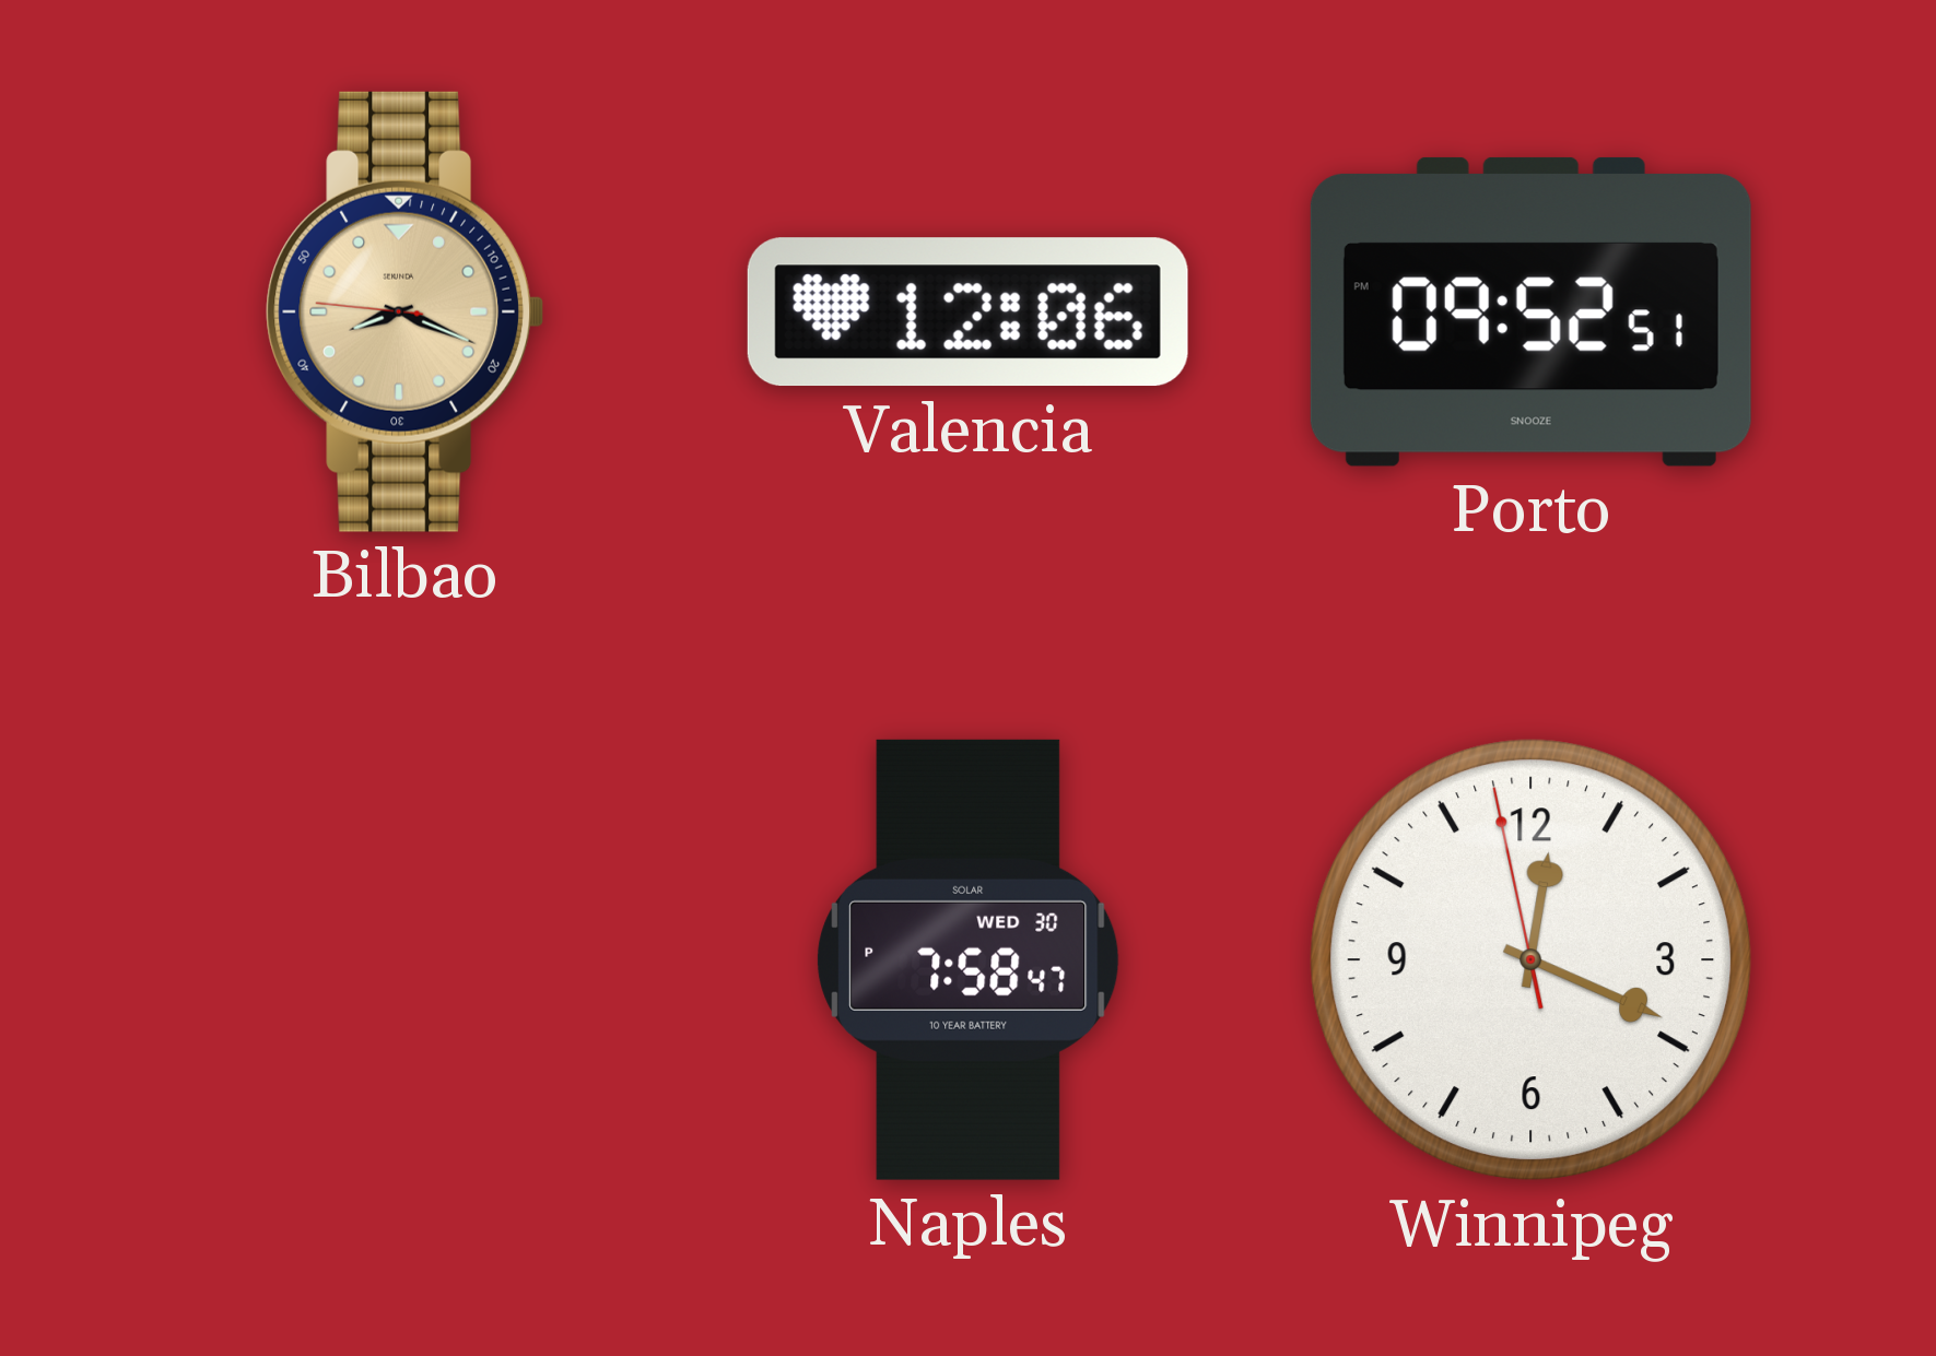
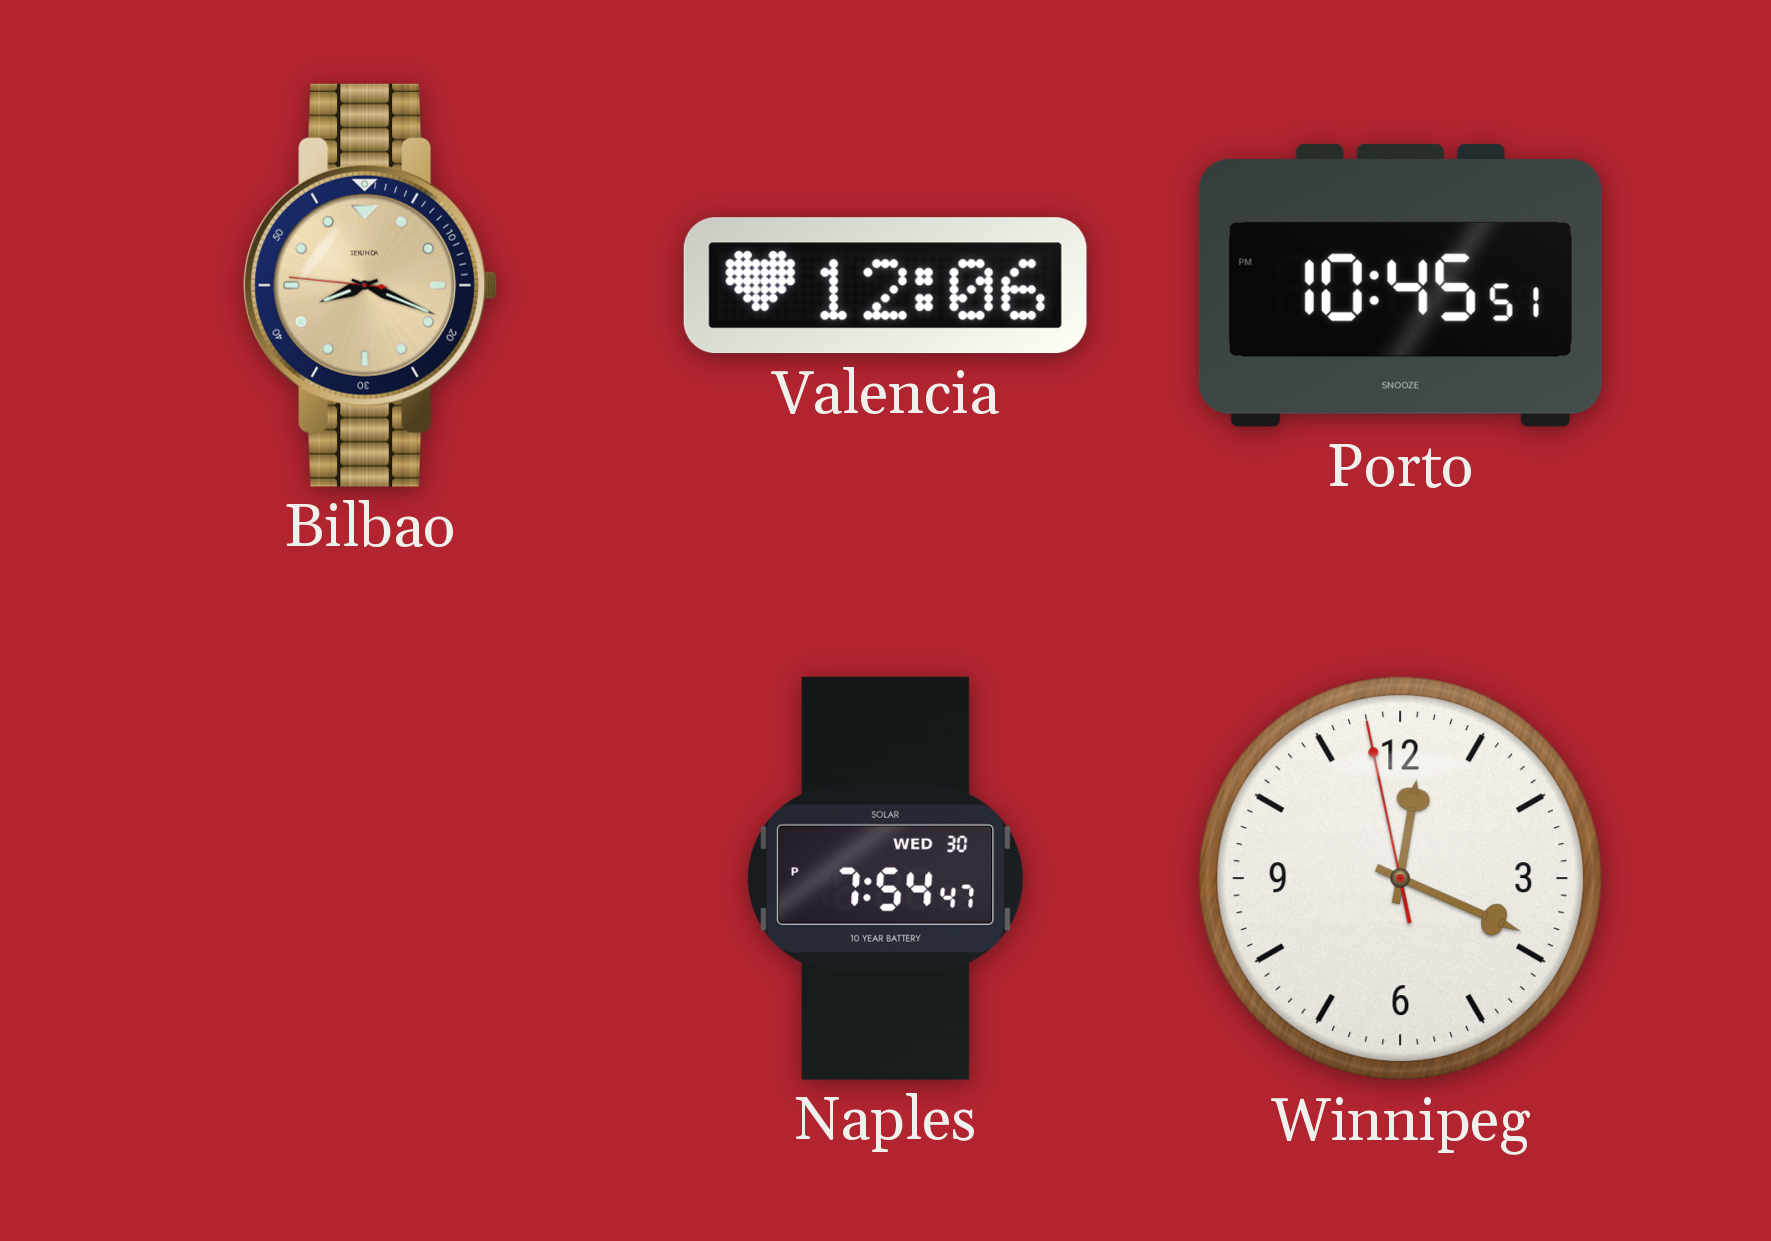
Porto: 09:52 -> 10:45 (1400, 285)
Naples: 7:58 -> 7:54 (886, 878)
